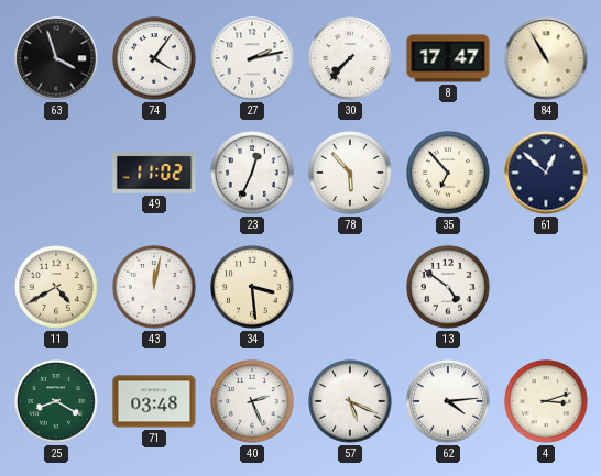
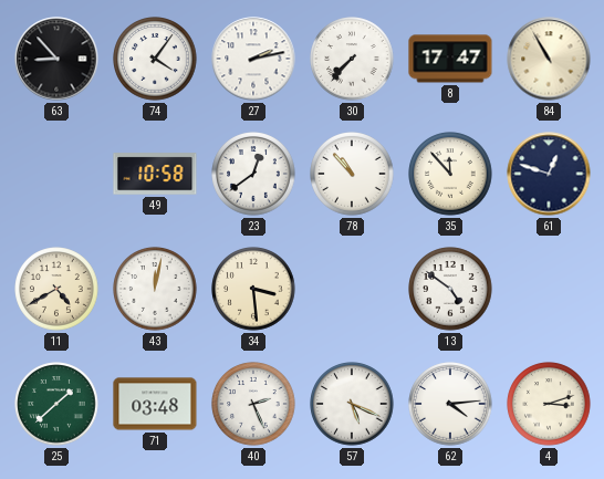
63: 3:57 -> 8:53 (56, 59)
49: 11:02 -> 10:58 (155, 174)
23: 12:34 -> 12:39 (253, 174)
78: 5:53 -> 10:53 (352, 174)
35: 6:53 -> 11:53 (450, 174)
61: 12:52 -> 12:48 (549, 174)
25: 8:20 -> 1:38 (56, 404)
